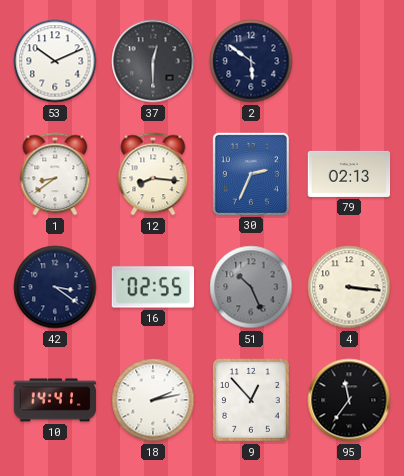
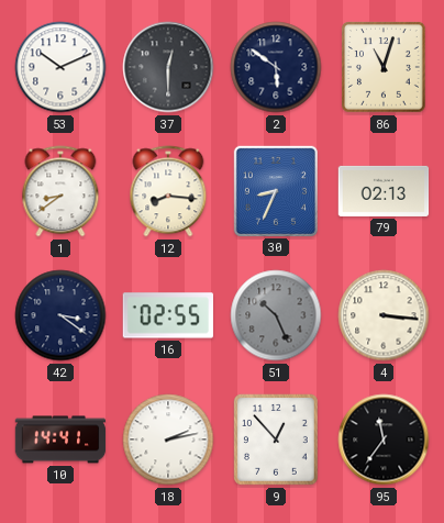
86: none -> 11:03 (385, 67)
30: 2:34 -> 8:34 (276, 190)
